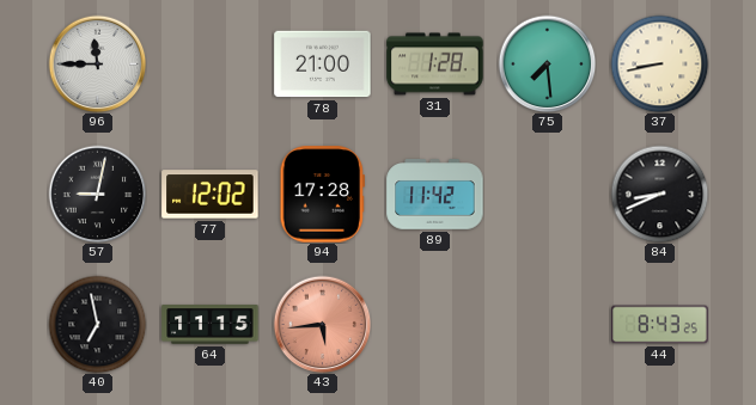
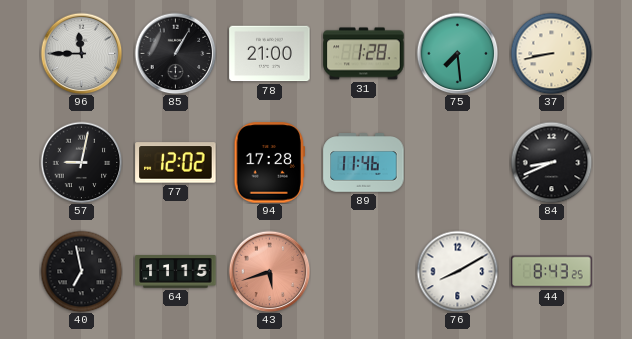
85: none -> 1:05 (175, 53)
89: 11:42 -> 11:46 (364, 163)
43: 5:44 -> 5:42 (269, 271)
76: none -> 8:10 (457, 271)
